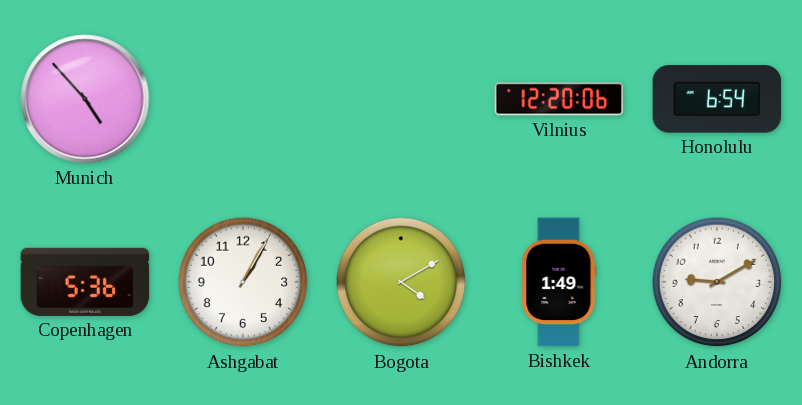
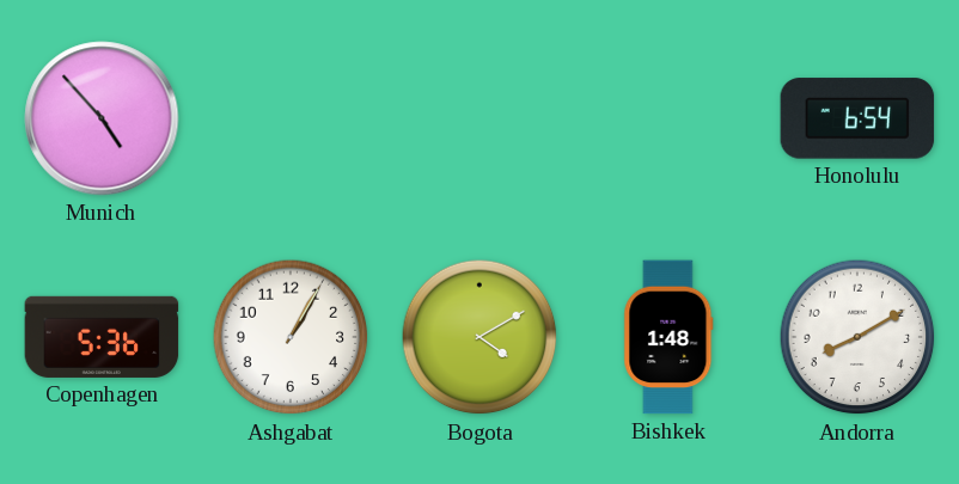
Vilnius: 12:20 -> none (559, 99)
Bishkek: 1:49 -> 1:48 (668, 337)
Andorra: 9:10 -> 8:10 (857, 337)
